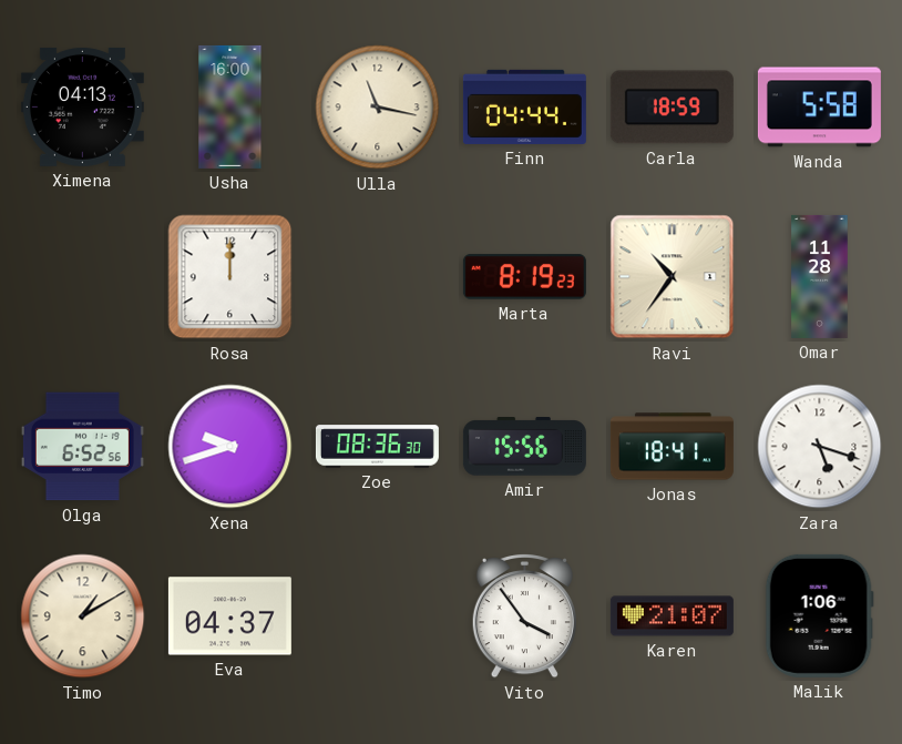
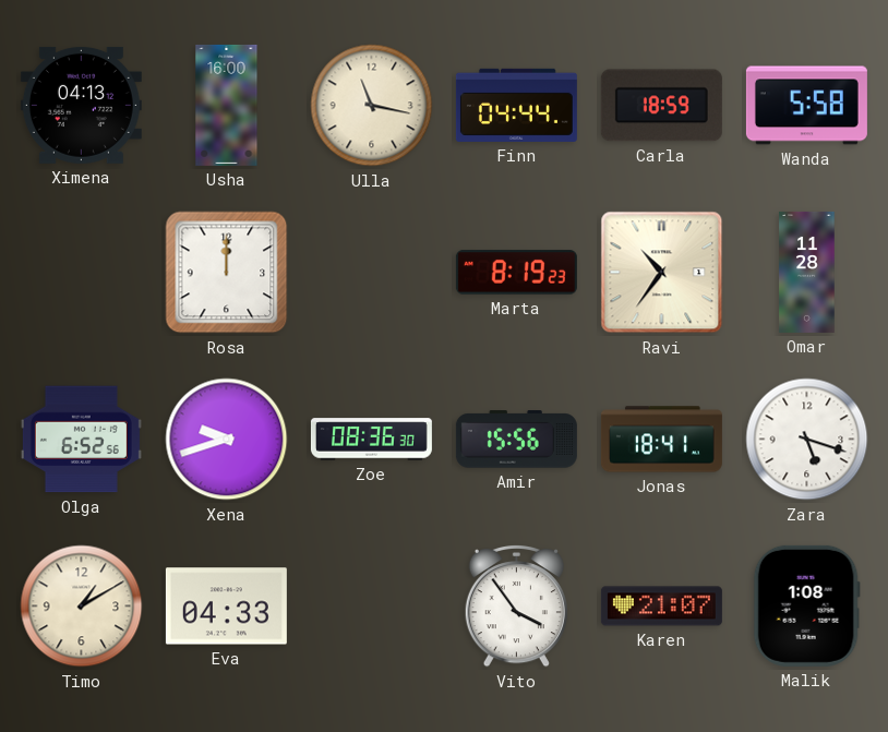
Eva: 04:37 -> 04:33 (226, 607)
Malik: 1:06 -> 1:08 (806, 605)
